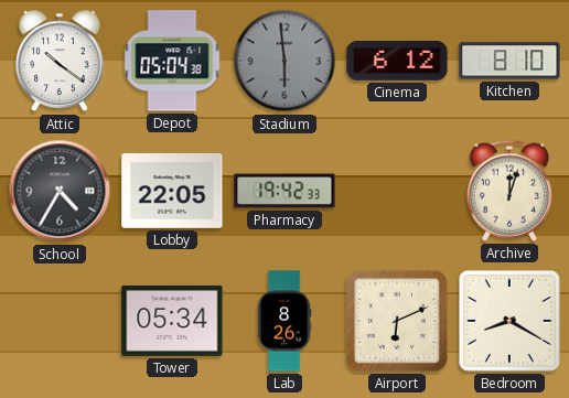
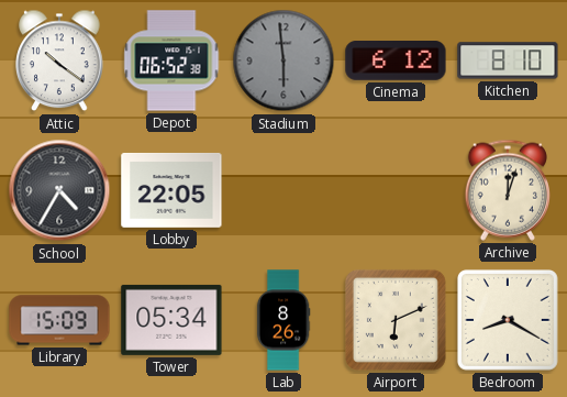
Depot: 05:04 -> 06:52 (171, 60)
Pharmacy: 19:42 -> none (284, 191)
Library: none -> 15:09 (59, 320)
